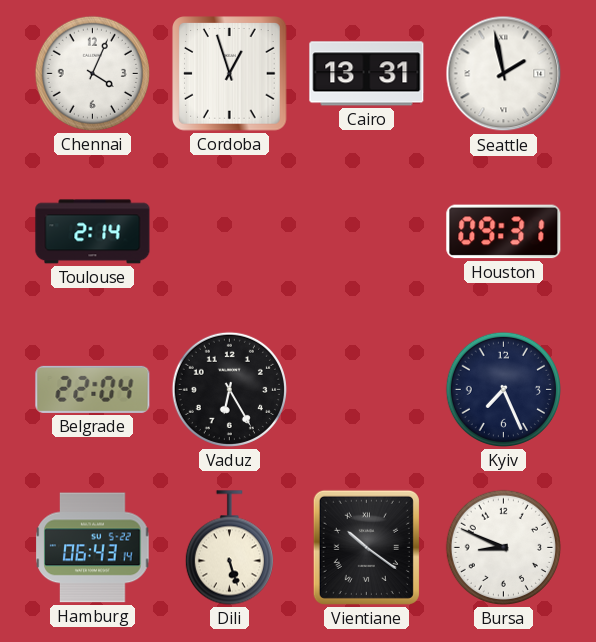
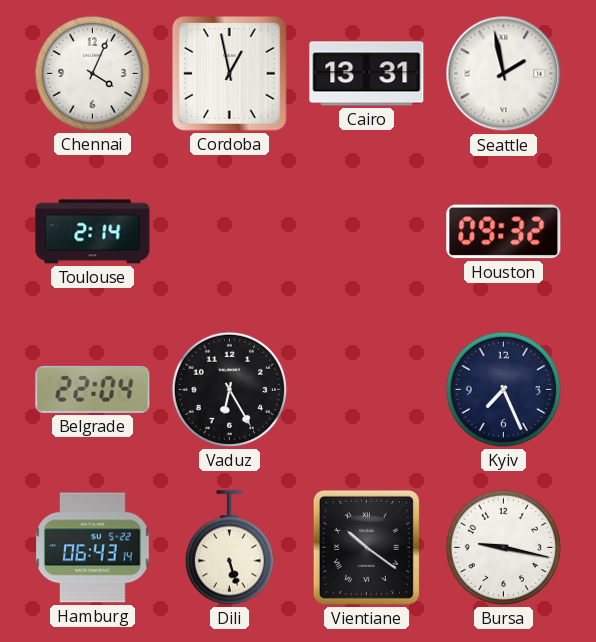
Cordoba: 12:57 -> 12:58 (230, 74)
Houston: 09:31 -> 09:32 (504, 232)
Bursa: 8:49 -> 9:17 (503, 547)
